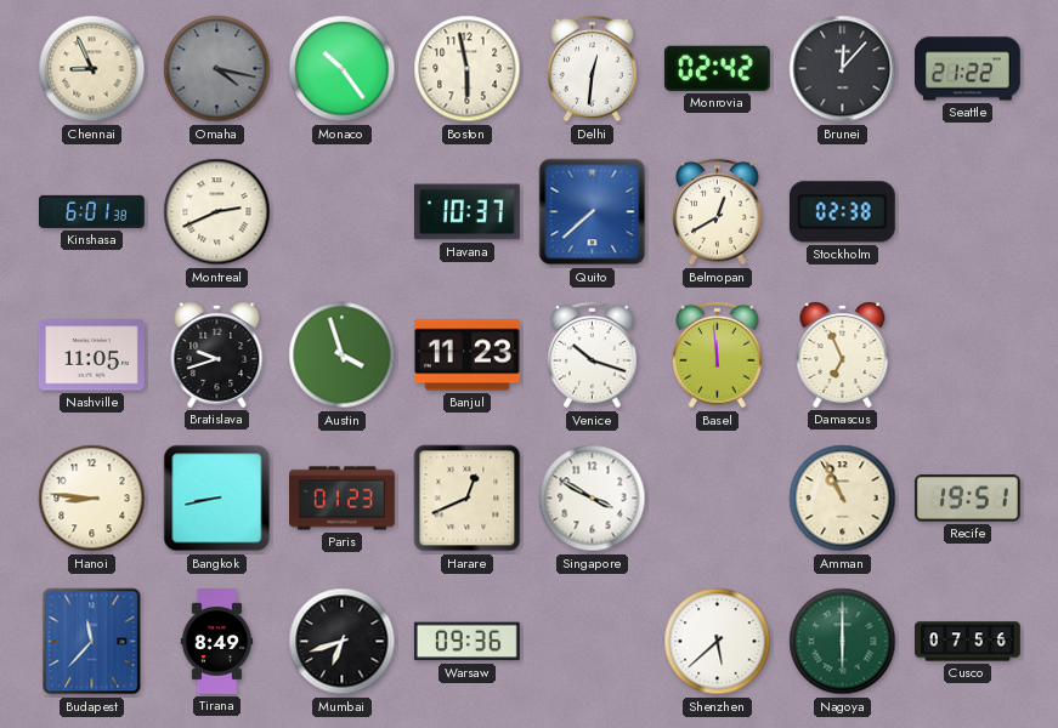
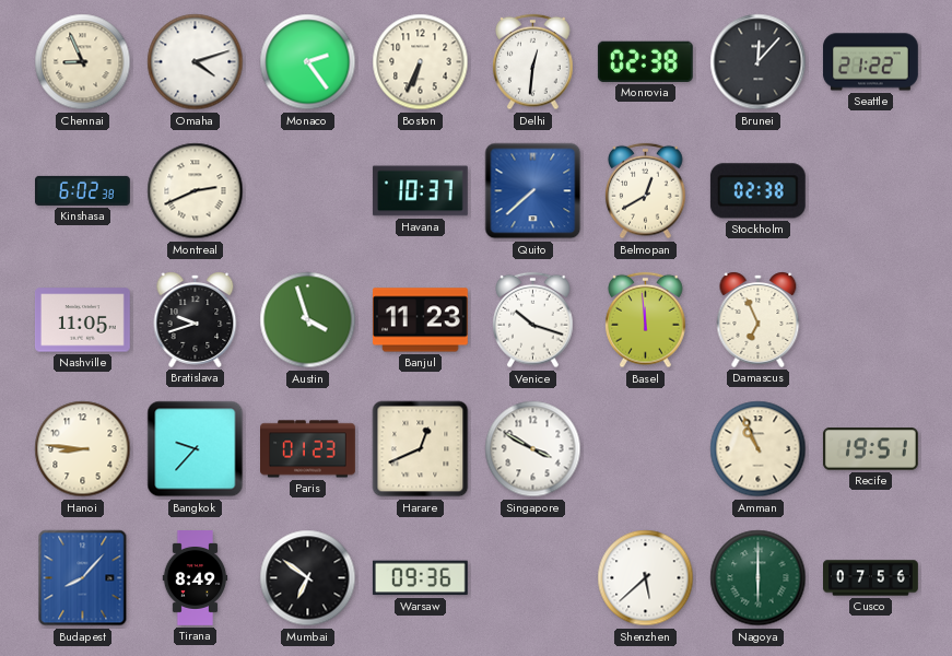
Omaha: 4:17 -> 4:12 (196, 62)
Omaha dial: grey -> white (196, 62)
Monaco: 10:24 -> 2:24 (308, 62)
Boston: 5:58 -> 6:34 (421, 62)
Monrovia: 02:42 -> 02:38 (645, 61)
Kinshasa: 6:01 -> 6:02 (83, 190)
Bangkok: 8:43 -> 9:37 (196, 449)
Budapest: 11:37 -> 8:07 (83, 578)
Mumbai: 6:42 -> 6:51 (308, 578)
